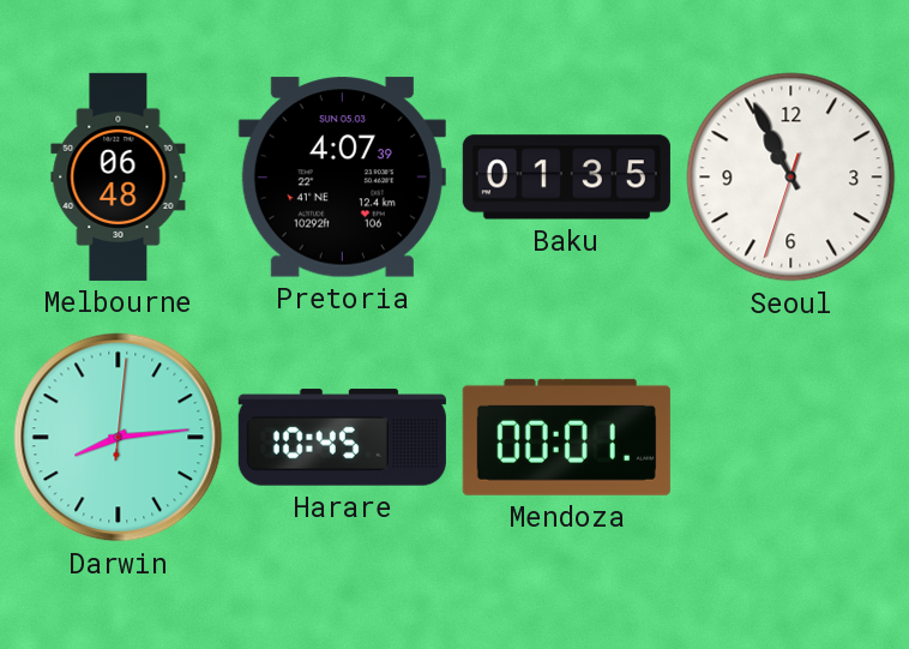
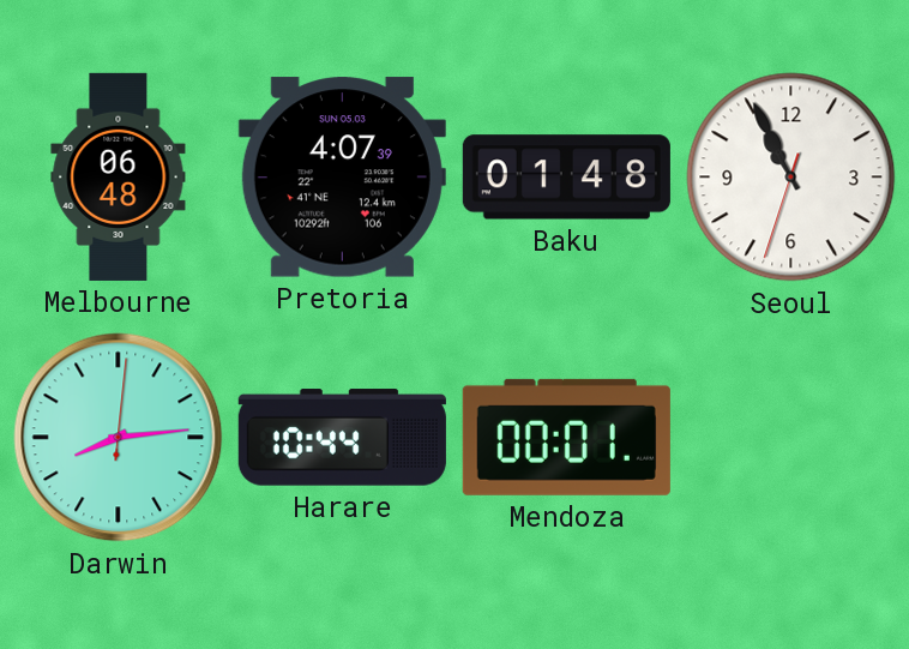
Baku: 01:35 -> 01:48 (566, 178)
Harare: 10:45 -> 10:44 (342, 438)
